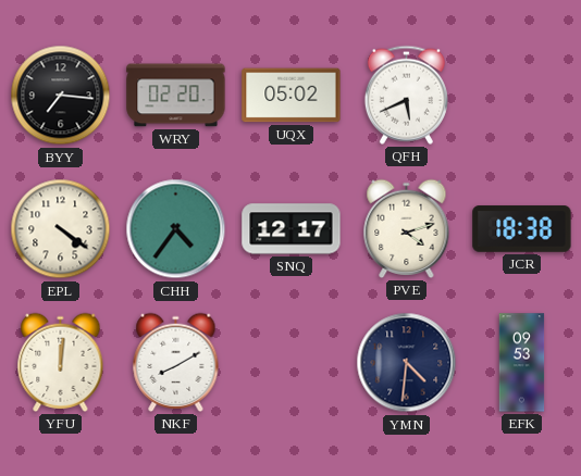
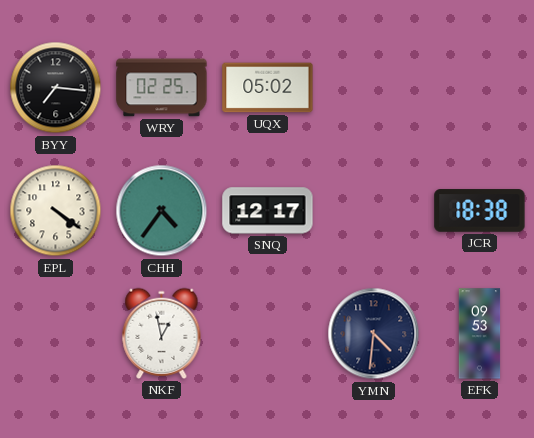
WRY: 02:20 -> 02:25 (162, 88)
QFH: 5:41 -> none (406, 95)
PVE: 4:12 -> none (407, 228)
YFU: 12:01 -> none (61, 362)
NKF: 8:10 -> 12:58 (162, 333)
